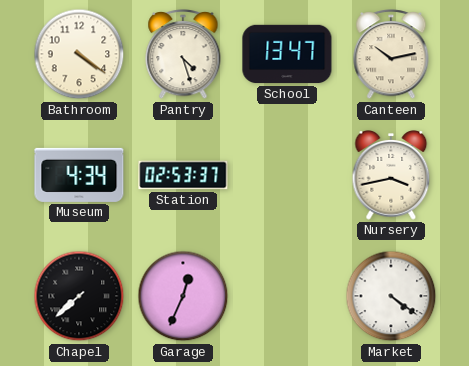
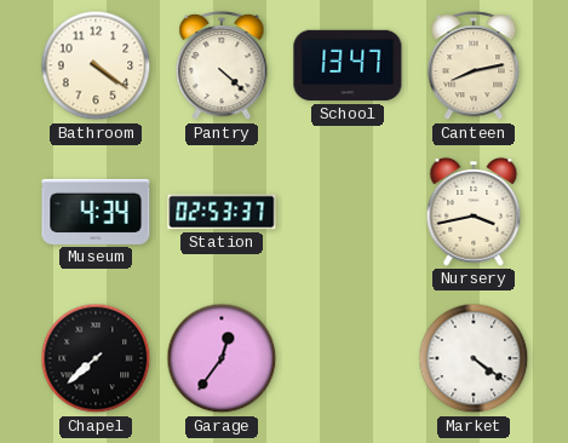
Pantry: 4:27 -> 4:22 (222, 67)
Canteen: 10:13 -> 8:13 (474, 67)
Garage: 12:34 -> 12:36 (222, 358)
